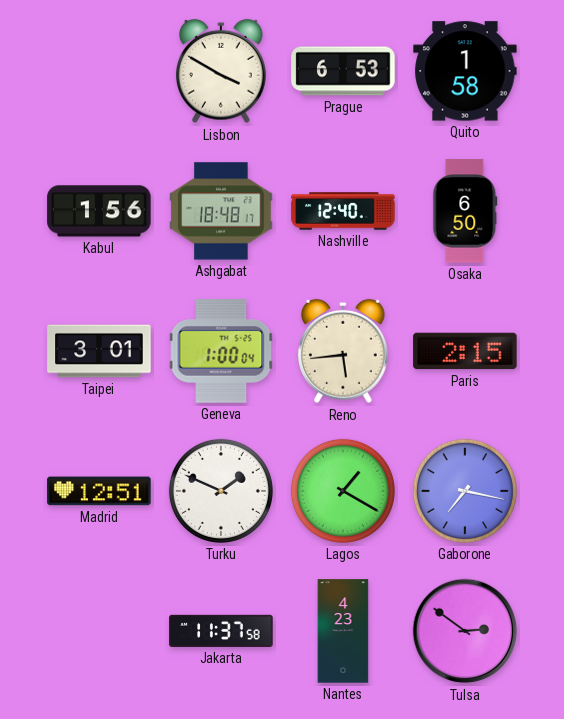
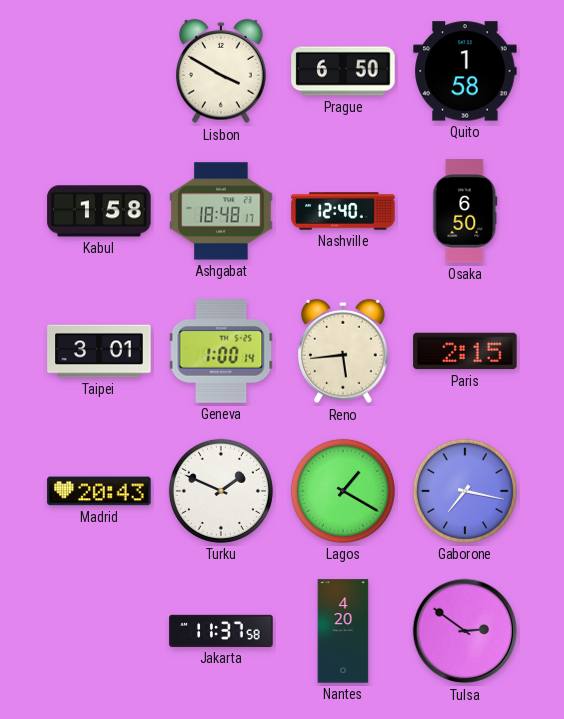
Prague: 6:53 -> 6:50 (343, 71)
Kabul: 1:56 -> 1:58 (99, 211)
Geneva: 1:00:04 -> 1:00:14 (221, 351)
Madrid: 12:51 -> 20:43 (99, 491)
Nantes: 4:23 -> 4:20 (343, 631)
